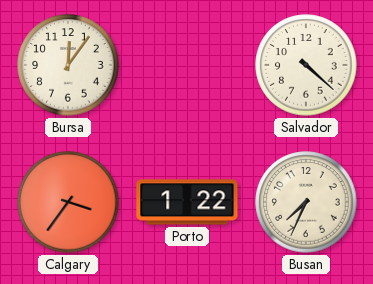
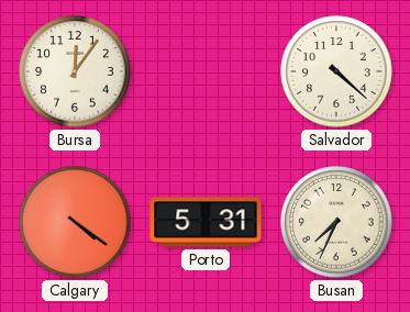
Calgary: 3:36 -> 4:21 (75, 222)
Porto: 1:22 -> 5:31 (206, 222)
